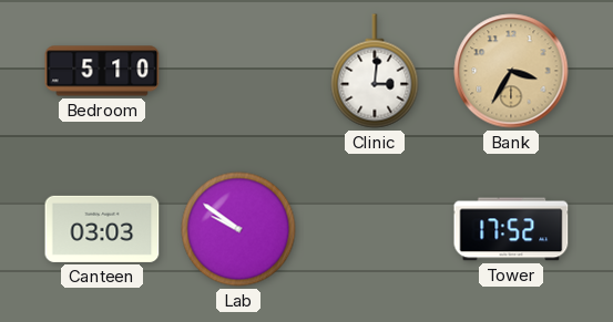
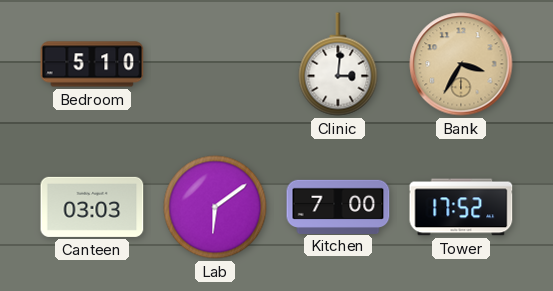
Lab: 9:51 -> 6:09 (215, 207)
Kitchen: none -> 7:00 (338, 206)
